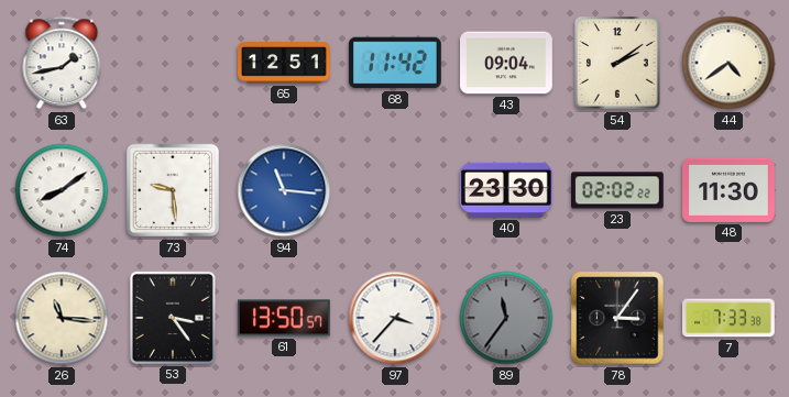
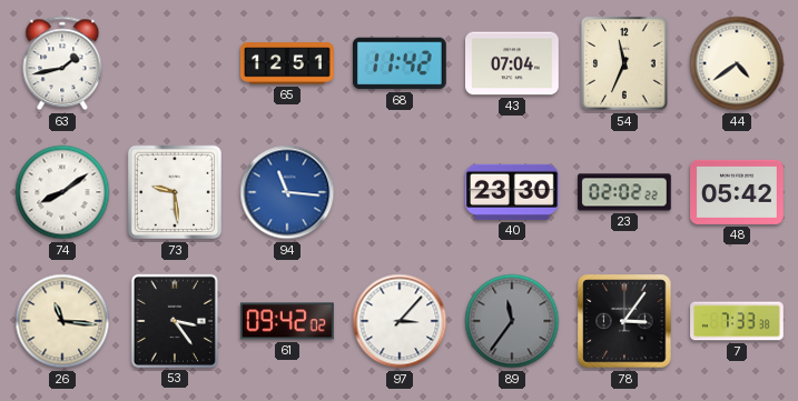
43: 09:04 -> 07:04 (513, 63)
54: 2:09 -> 11:34 (624, 63)
48: 11:30 -> 05:42 (738, 192)
61: 13:50 -> 09:42 (287, 321)
97: 3:37 -> 3:07 (400, 321)
